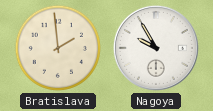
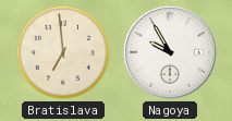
Bratislava: 1:59 -> 6:59 (63, 52)
